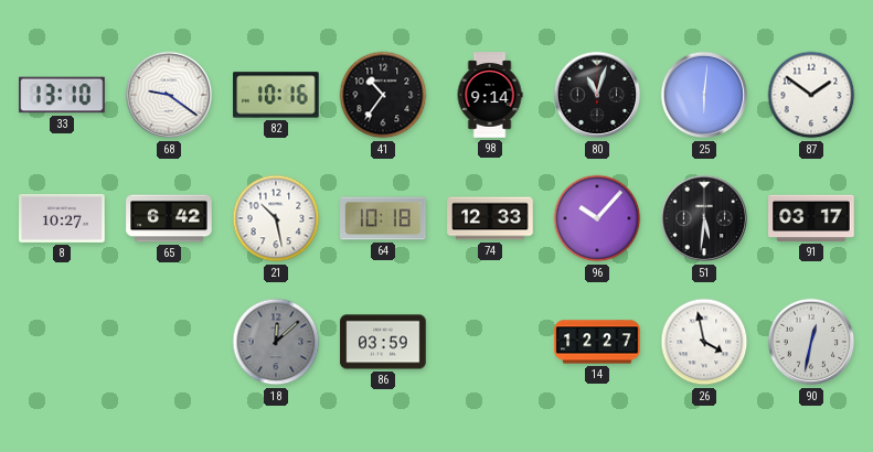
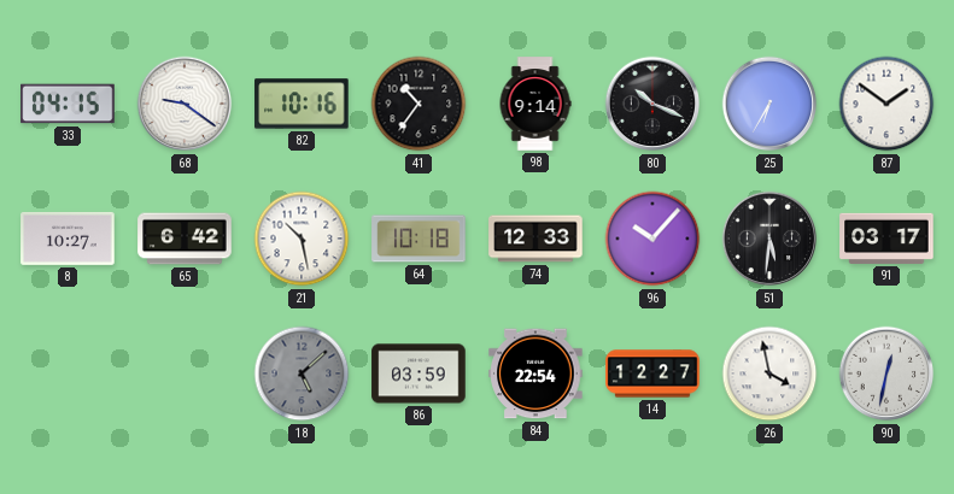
33: 13:10 -> 04:15 (68, 104)
80: 11:03 -> 10:19 (652, 104)
25: 6:01 -> 6:35 (769, 104)
18: 12:08 -> 5:08 (302, 374)
84: none -> 22:54 (535, 374)
